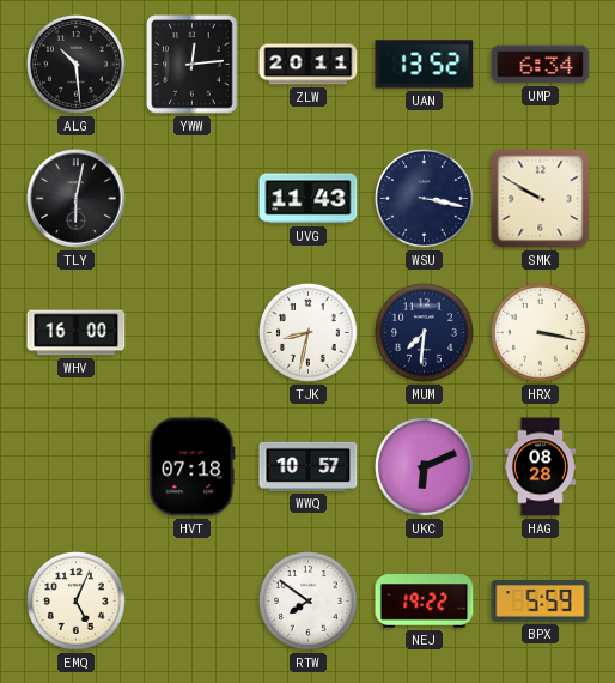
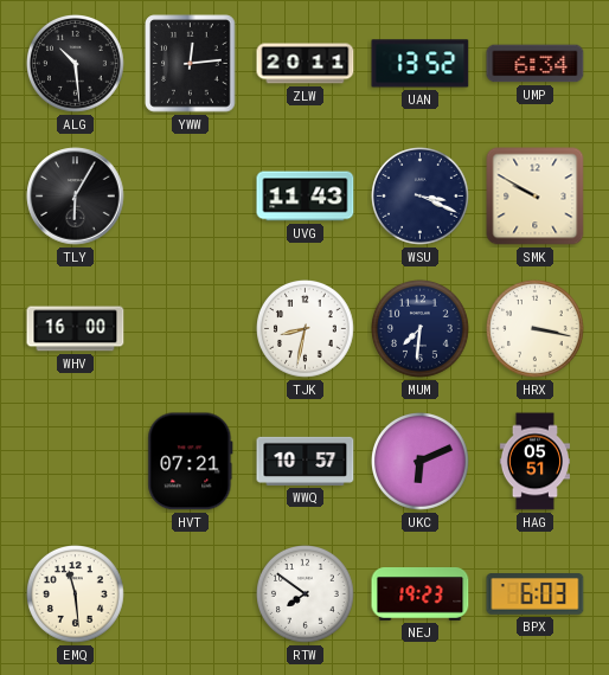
TLY: 6:02 -> 6:05 (76, 197)
WSU: 3:17 -> 3:19 (421, 197)
HVT: 07:18 -> 07:21 (191, 462)
HAG: 08:28 -> 05:51 (534, 462)
EMQ: 5:04 -> 11:29 (76, 594)
NEJ: 19:22 -> 19:23 (421, 594)
BPX: 5:59 -> 6:03 (536, 594)
